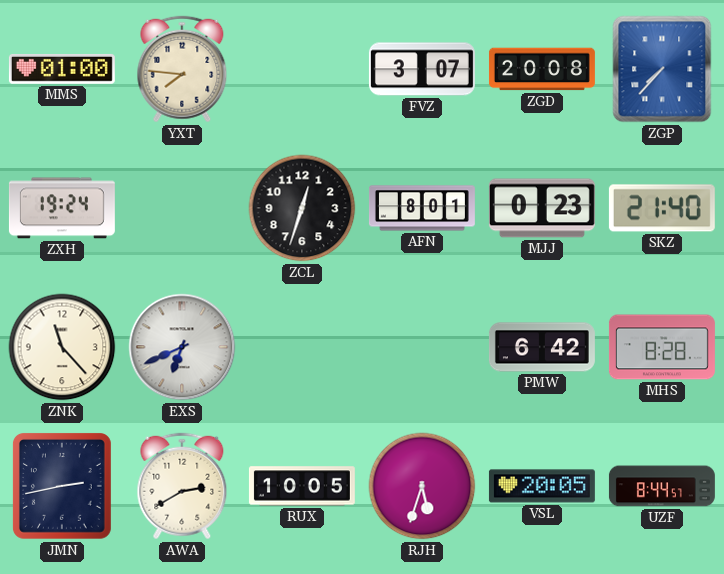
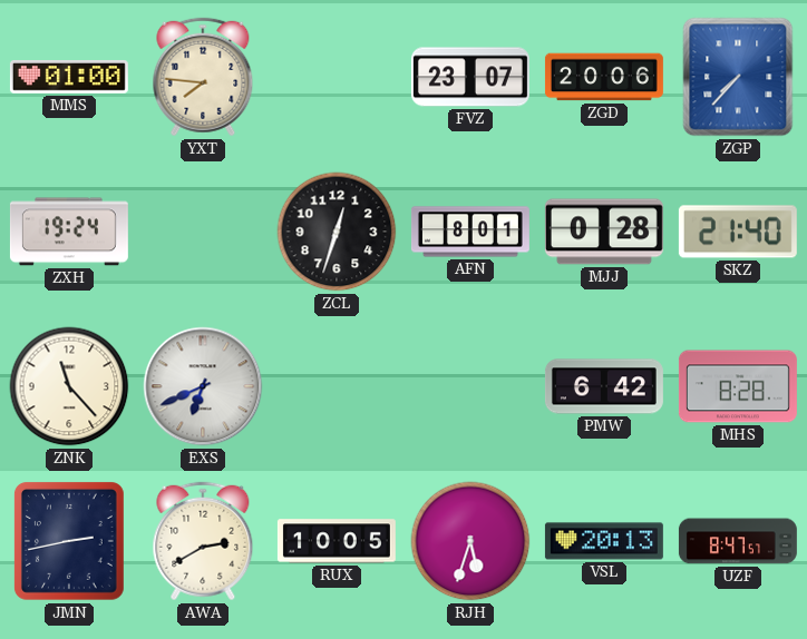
FVZ: 3:07 -> 23:07 (470, 77)
ZGD: 20:08 -> 20:06 (604, 77)
MJJ: 0:23 -> 0:28 (604, 232)
VSL: 20:05 -> 20:13 (604, 541)
UZF: 8:44 -> 8:47 (738, 541)
